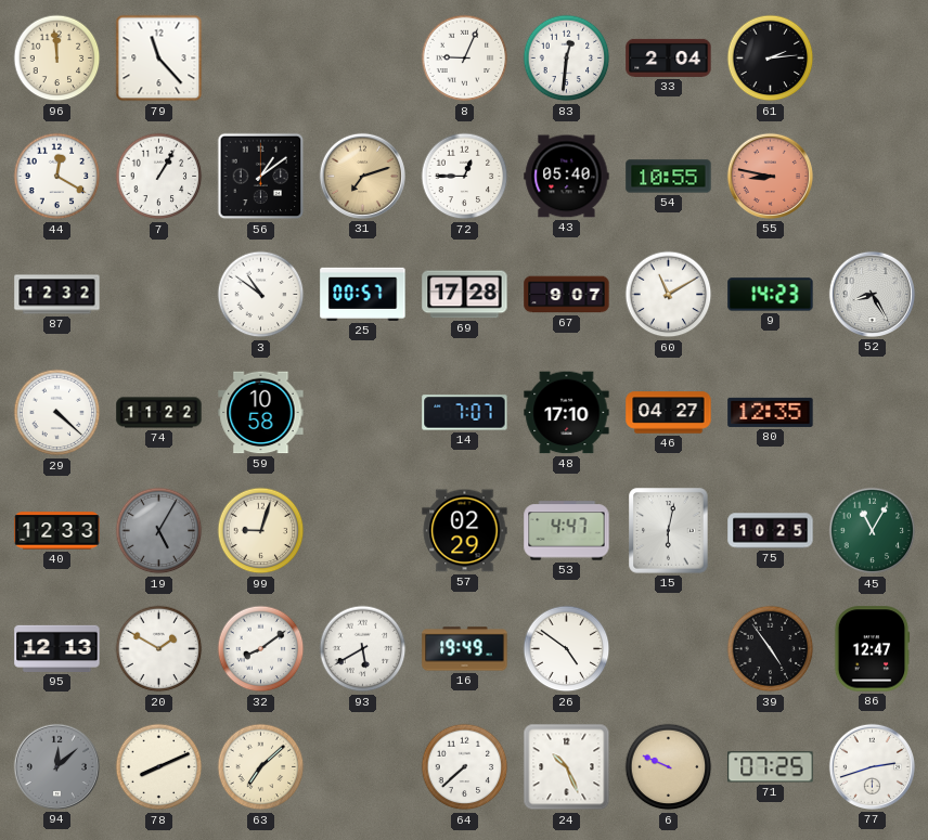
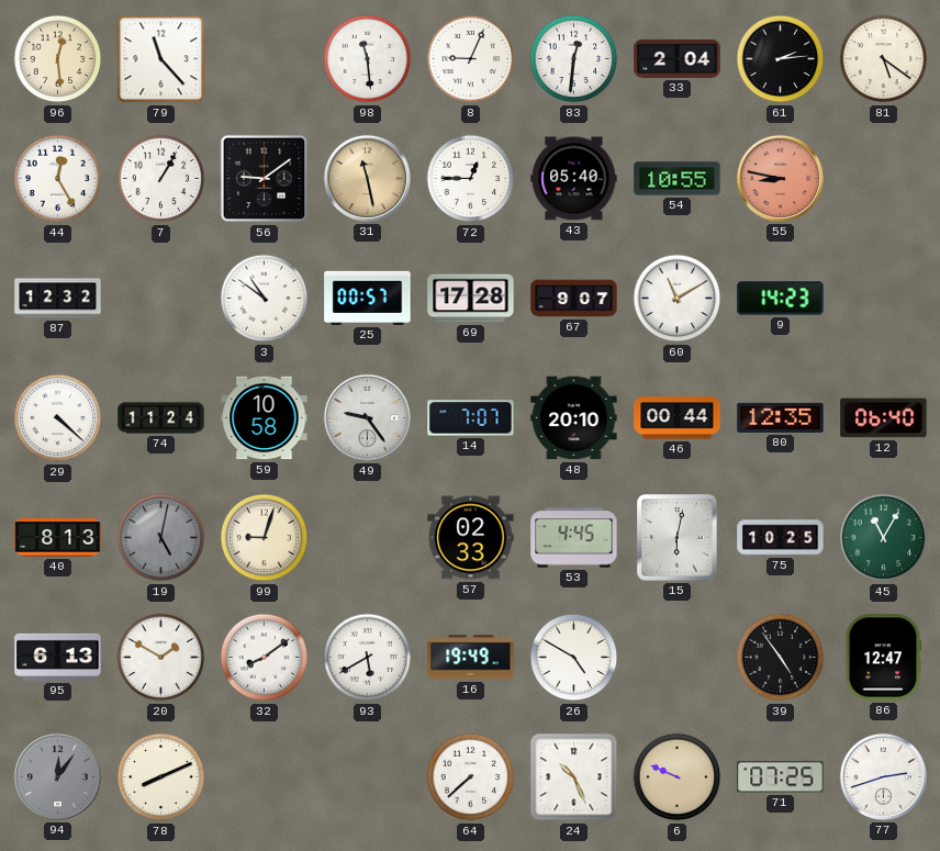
96: 11:59 -> 12:29 (58, 59)
98: none -> 11:29 (368, 59)
81: none -> 5:21 (884, 59)
44: 12:20 -> 12:25 (58, 179)
56: 1:09 -> 9:09 (265, 179)
31: 7:12 -> 11:28 (367, 178)
52: 8:25 -> none (872, 294)
74: 11:22 -> 11:24 (161, 418)
49: none -> 9:24 (367, 417)
48: 17:10 -> 20:10 (574, 418)
46: 04:27 -> 00:44 (678, 418)
12: none -> 06:40 (884, 418)
40: 12:33 -> 8:13 (58, 538)
19: 5:05 -> 5:02 (161, 538)
57: 02:29 -> 02:33 (471, 538)
53: 4:47 -> 4:45 (574, 538)
95: 12:13 -> 6:13 (58, 657)
26: 4:51 -> 4:50 (574, 658)
94: 12:08 -> 12:06 (57, 776)
63: 7:08 -> none (261, 767)
